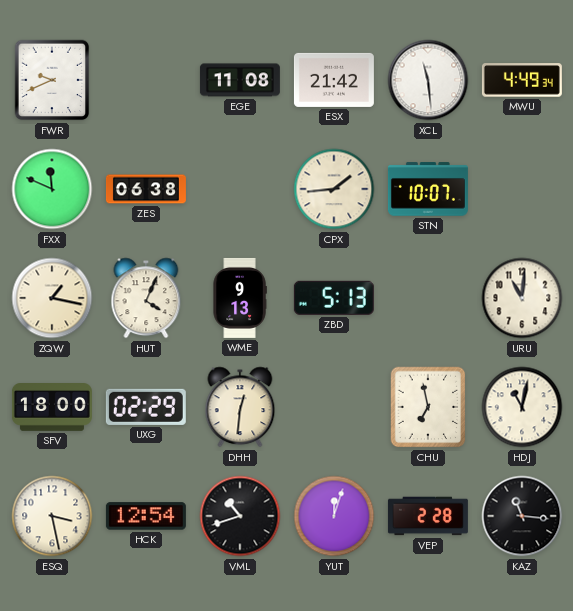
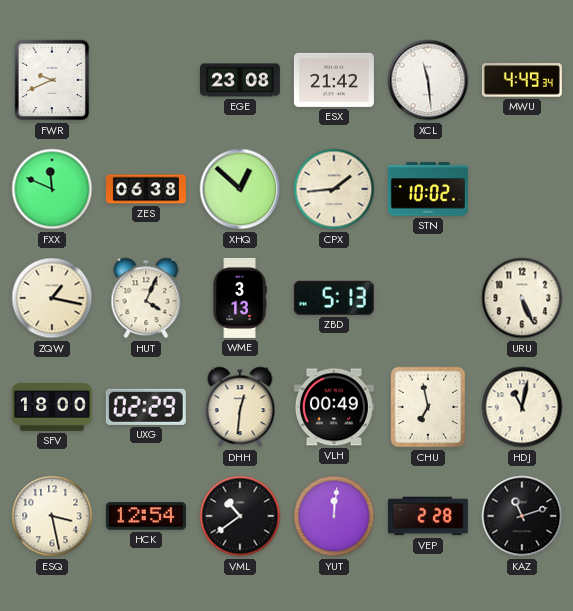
EGE: 11:08 -> 23:08 (240, 80)
XHQ: none -> 12:52 (240, 189)
STN: 10:07 -> 10:02 (428, 189)
WME: 9:13 -> 3:13 (240, 298)
URU: 11:01 -> 5:26 (522, 298)
VLH: none -> 00:49 (334, 407)
VML: 10:42 -> 10:39 (240, 516)
YUT: 12:03 -> 12:01 (334, 516)
KAZ: 11:16 -> 11:12 (522, 516)
